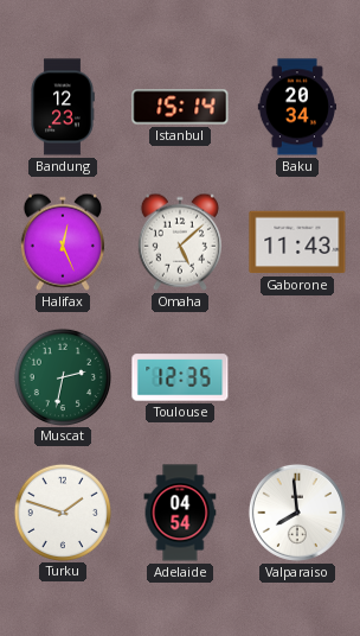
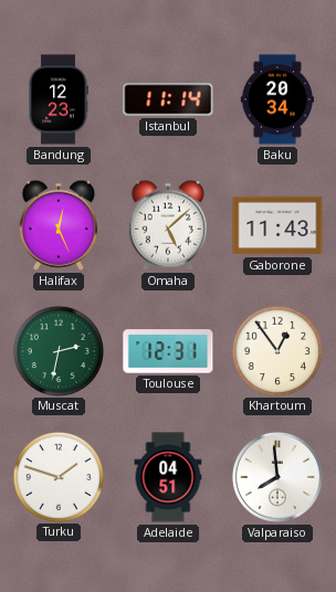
Istanbul: 15:14 -> 11:14 (168, 99)
Toulouse: 12:35 -> 12:31 (168, 351)
Khartoum: none -> 12:54 (276, 350)
Adelaide: 04:54 -> 04:51 (168, 477)
